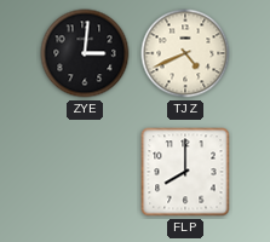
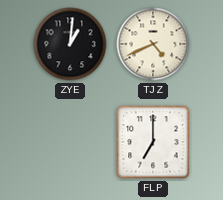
ZYE: 3:01 -> 1:01 (70, 44)
FLP: 8:00 -> 7:00 (153, 142)
